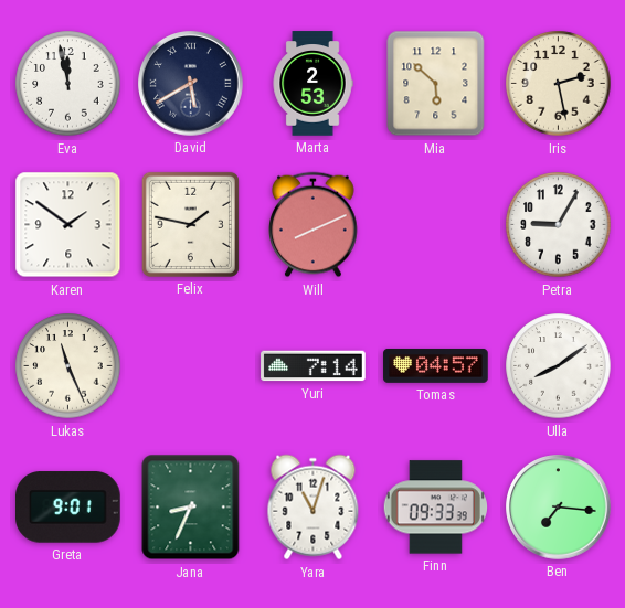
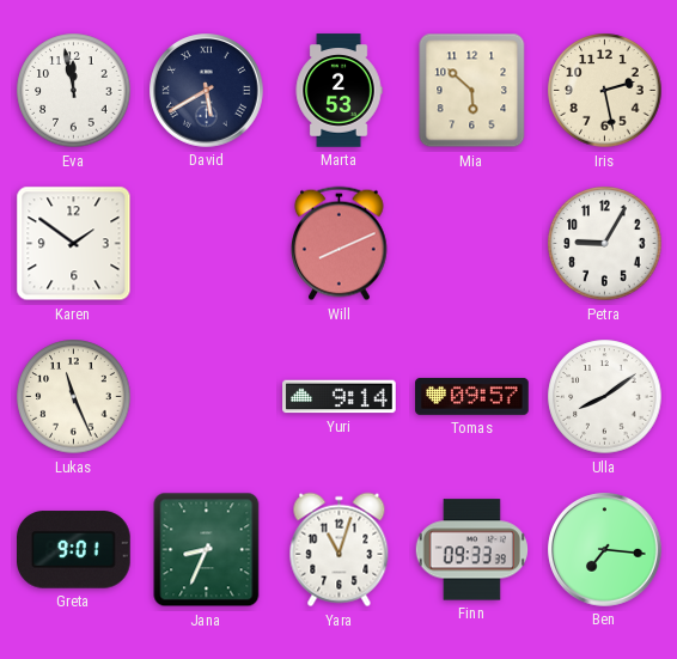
Felix: 1:47 -> none (190, 224)
Yuri: 7:14 -> 9:14 (340, 397)
Tomas: 04:57 -> 09:57 (472, 396)
